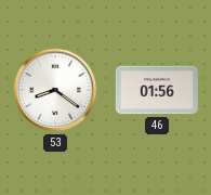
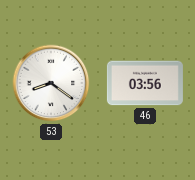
46: 01:56 -> 03:56 (145, 83)
